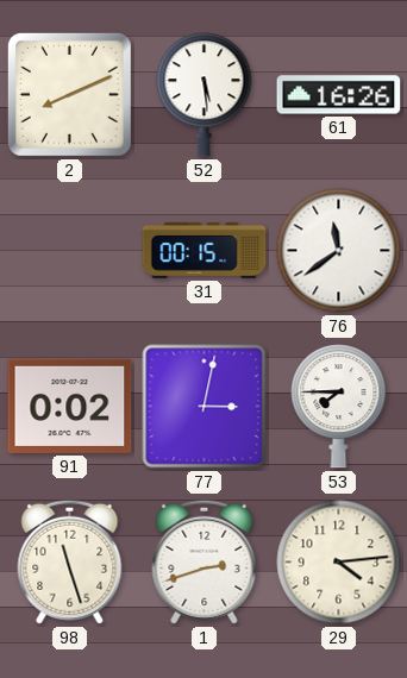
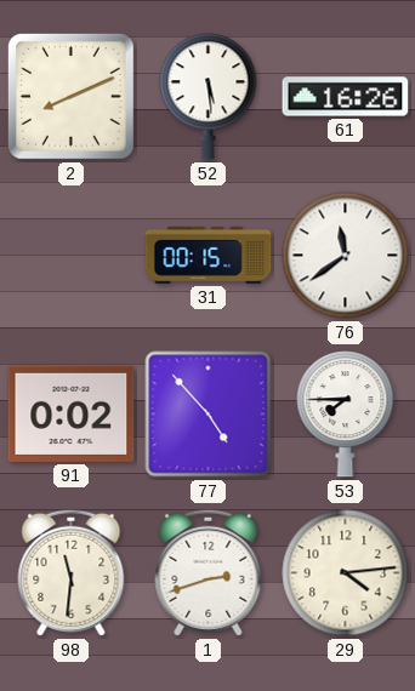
77: 3:02 -> 4:53 (209, 415)
98: 11:27 -> 11:31 (72, 572)
